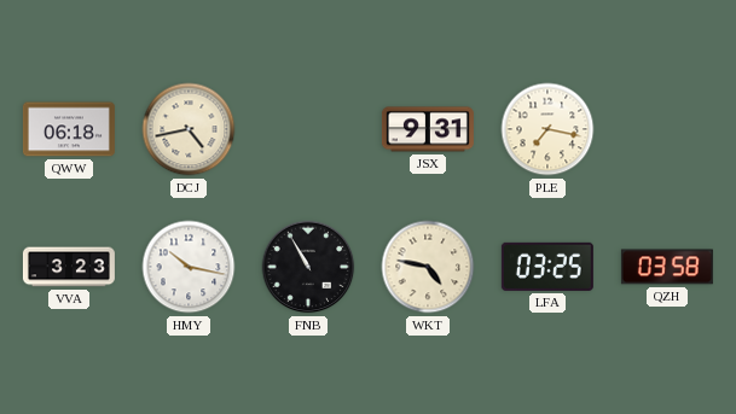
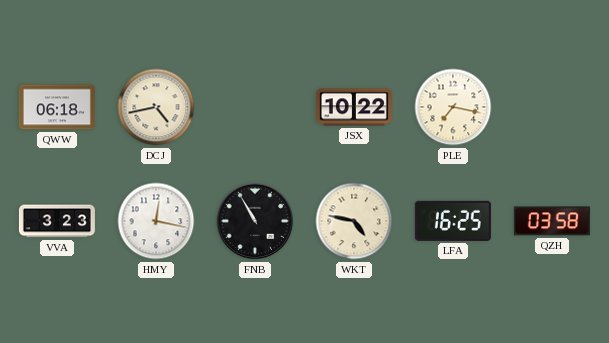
JSX: 9:31 -> 10:22 (354, 107)
HMY: 10:17 -> 12:17 (156, 221)
LFA: 03:25 -> 16:25 (453, 221)
